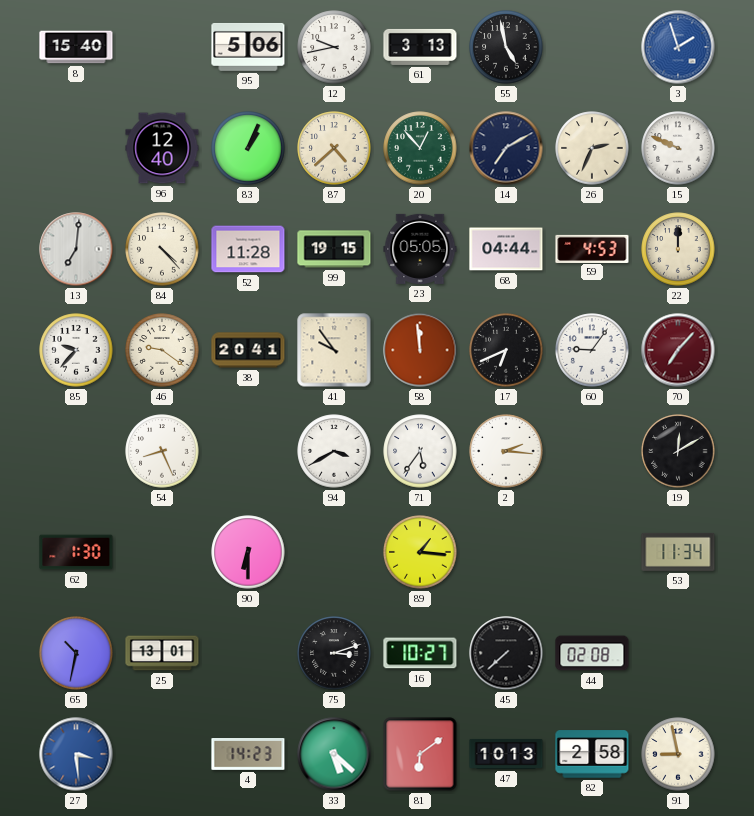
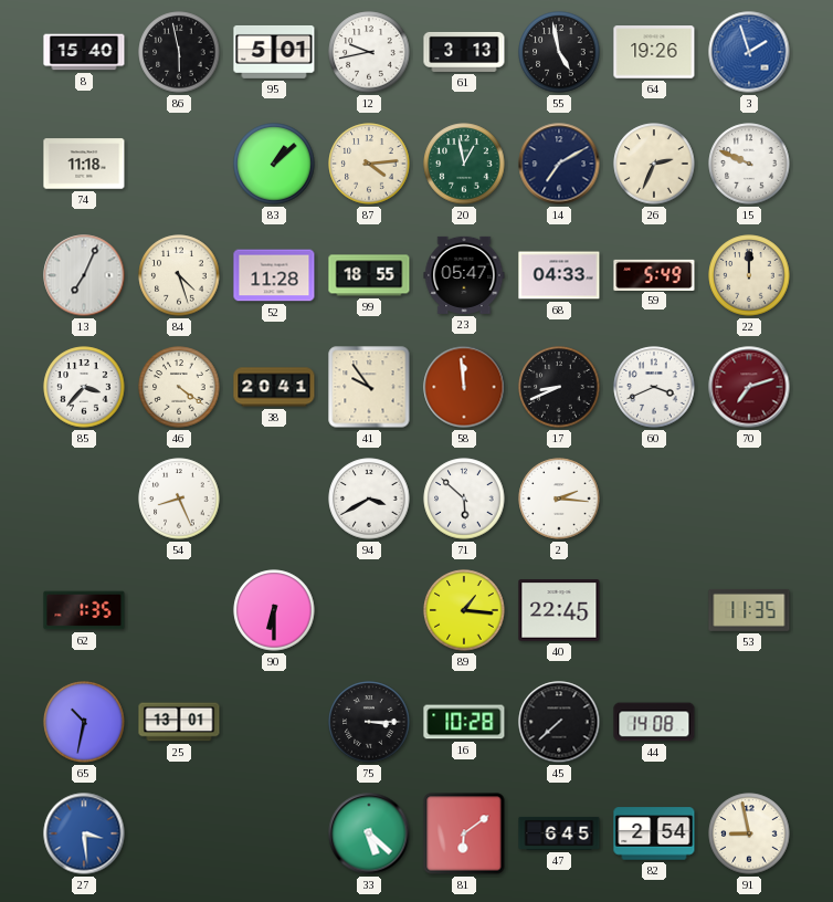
86: none -> 5:58 (179, 52)
95: 5:06 -> 5:01 (274, 52)
64: none -> 19:26 (654, 52)
74: none -> 11:18 (84, 164)
96: 12:40 -> none (162, 148)
83: 1:04 -> 1:08 (274, 164)
87: 4:38 -> 4:14 (369, 164)
20: 12:53 -> 12:58 (464, 164)
13: 7:01 -> 7:04 (84, 275)
84: 4:23 -> 4:27 (179, 275)
99: 19:15 -> 18:55 (369, 275)
23: 05:05 -> 05:47 (464, 275)
68: 04:44 -> 04:33 (559, 275)
59: 4:53 -> 5:49 (654, 274)
85: 9:37 -> 3:37 (84, 387)
46: 9:21 -> 4:21 (179, 387)
17: 6:41 -> 8:41 (559, 387)
60: 9:06 -> 3:41 (654, 387)
70: 7:07 -> 7:12 (749, 387)
71: 5:36 -> 5:52 (464, 499)
19: 12:10 -> none (678, 451)
62: 1:30 -> 1:35 (84, 610)
40: none -> 22:45 (559, 610)
53: 11:34 -> 11:35 (749, 610)
75: 3:12 -> 3:15 (369, 722)
16: 10:27 -> 10:28 (464, 722)
44: 02:08 -> 14:08 (654, 722)
4: 14:23 -> none (248, 755)
47: 10:13 -> 6:45 (559, 833)
82: 2:58 -> 2:54 (654, 833)
